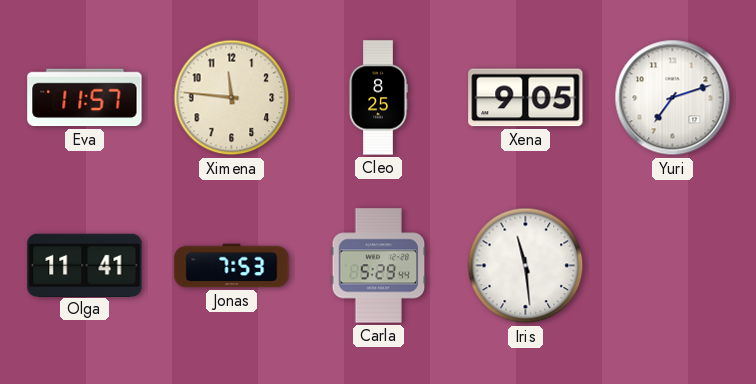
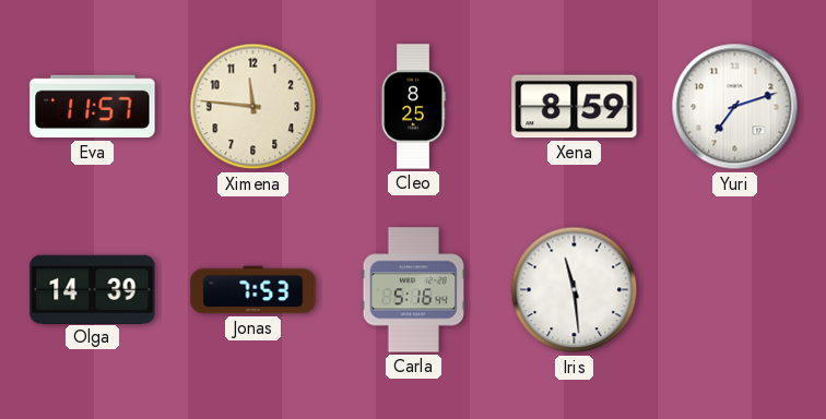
Xena: 9:05 -> 8:59 (575, 107)
Olga: 11:41 -> 14:39 (93, 289)
Carla: 5:29 -> 5:16 (414, 290)
